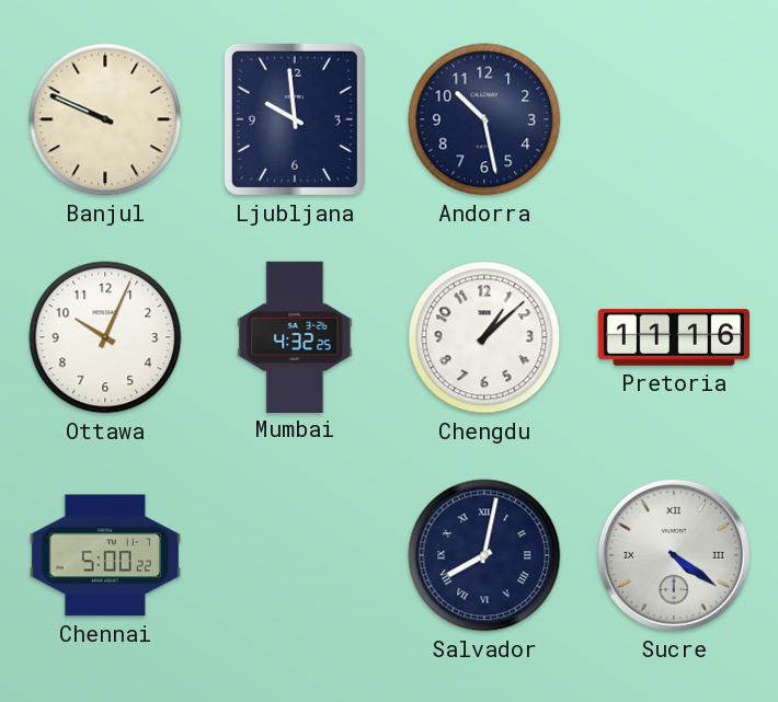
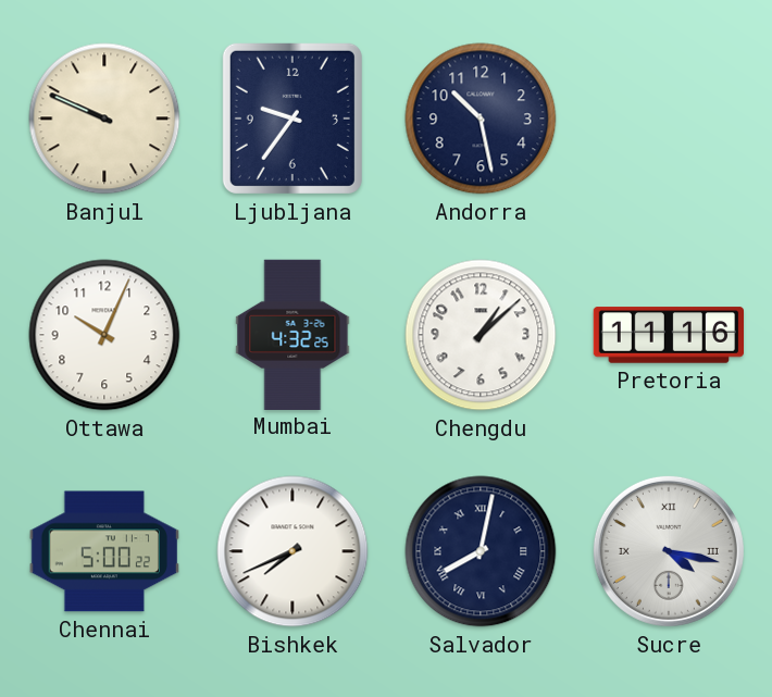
Ljubljana: 9:59 -> 9:36 (292, 119)
Bishkek: none -> 7:41 (292, 551)
Sucre: 4:21 -> 4:17 (669, 551)
